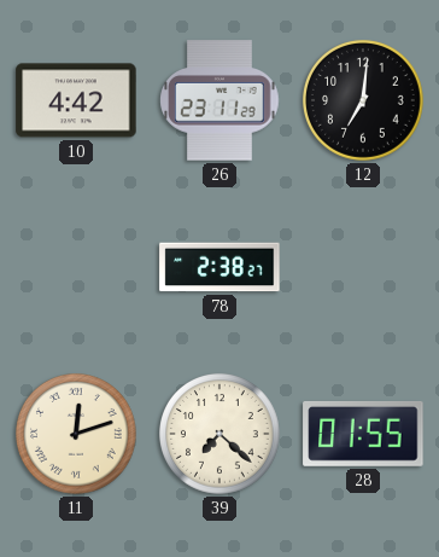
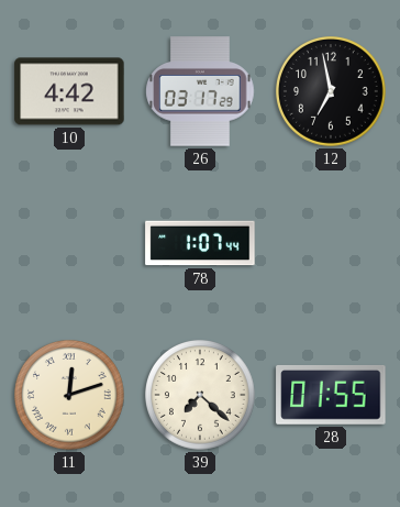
26: 23:11 -> 03:17 (200, 91)
12: 7:01 -> 6:58 (332, 92)
78: 2:38 -> 1:07 (200, 243)
